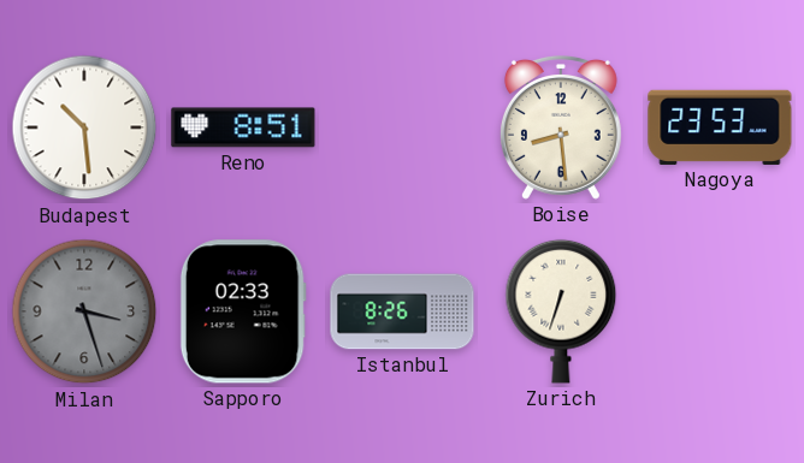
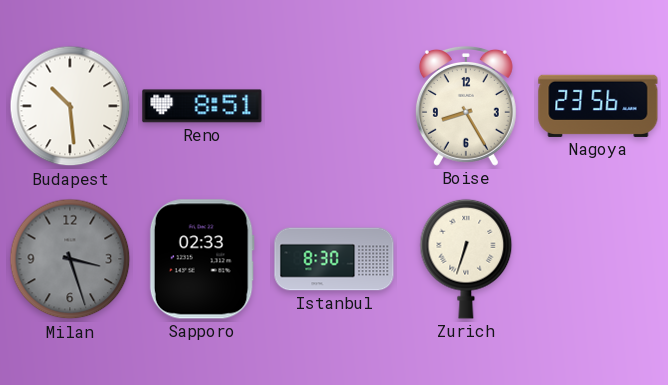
Boise: 8:29 -> 8:25 (466, 107)
Nagoya: 23:53 -> 23:56 (598, 106)
Istanbul: 8:26 -> 8:30 (334, 259)
